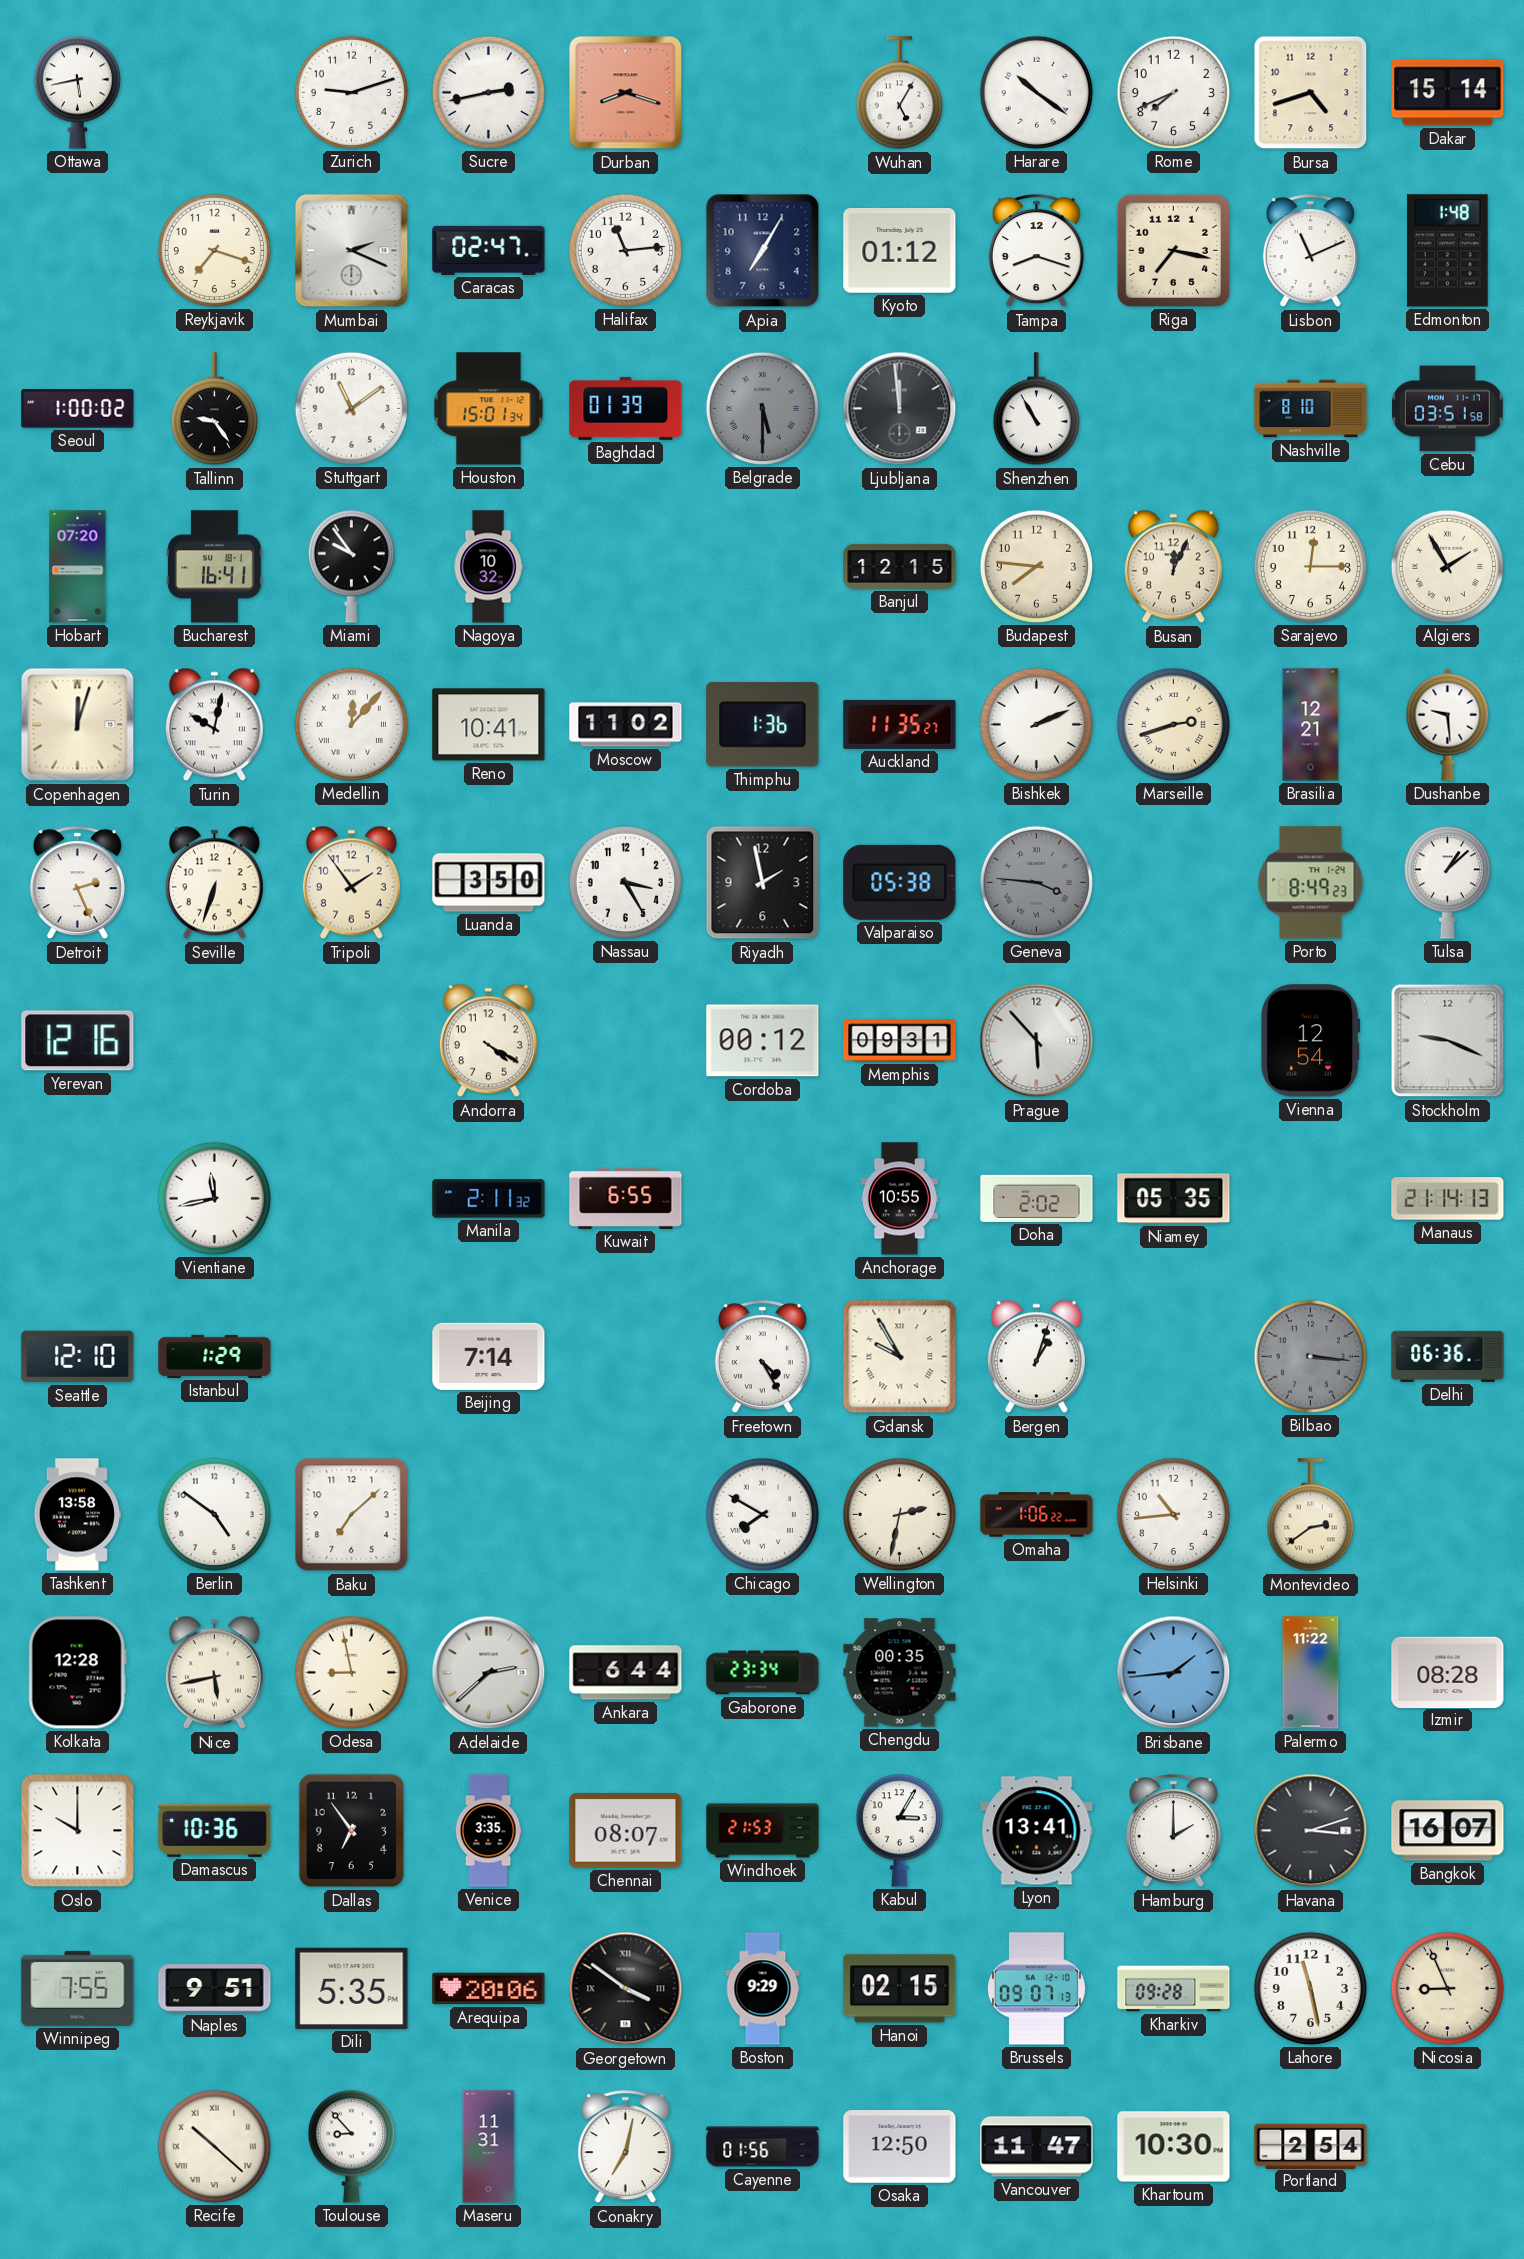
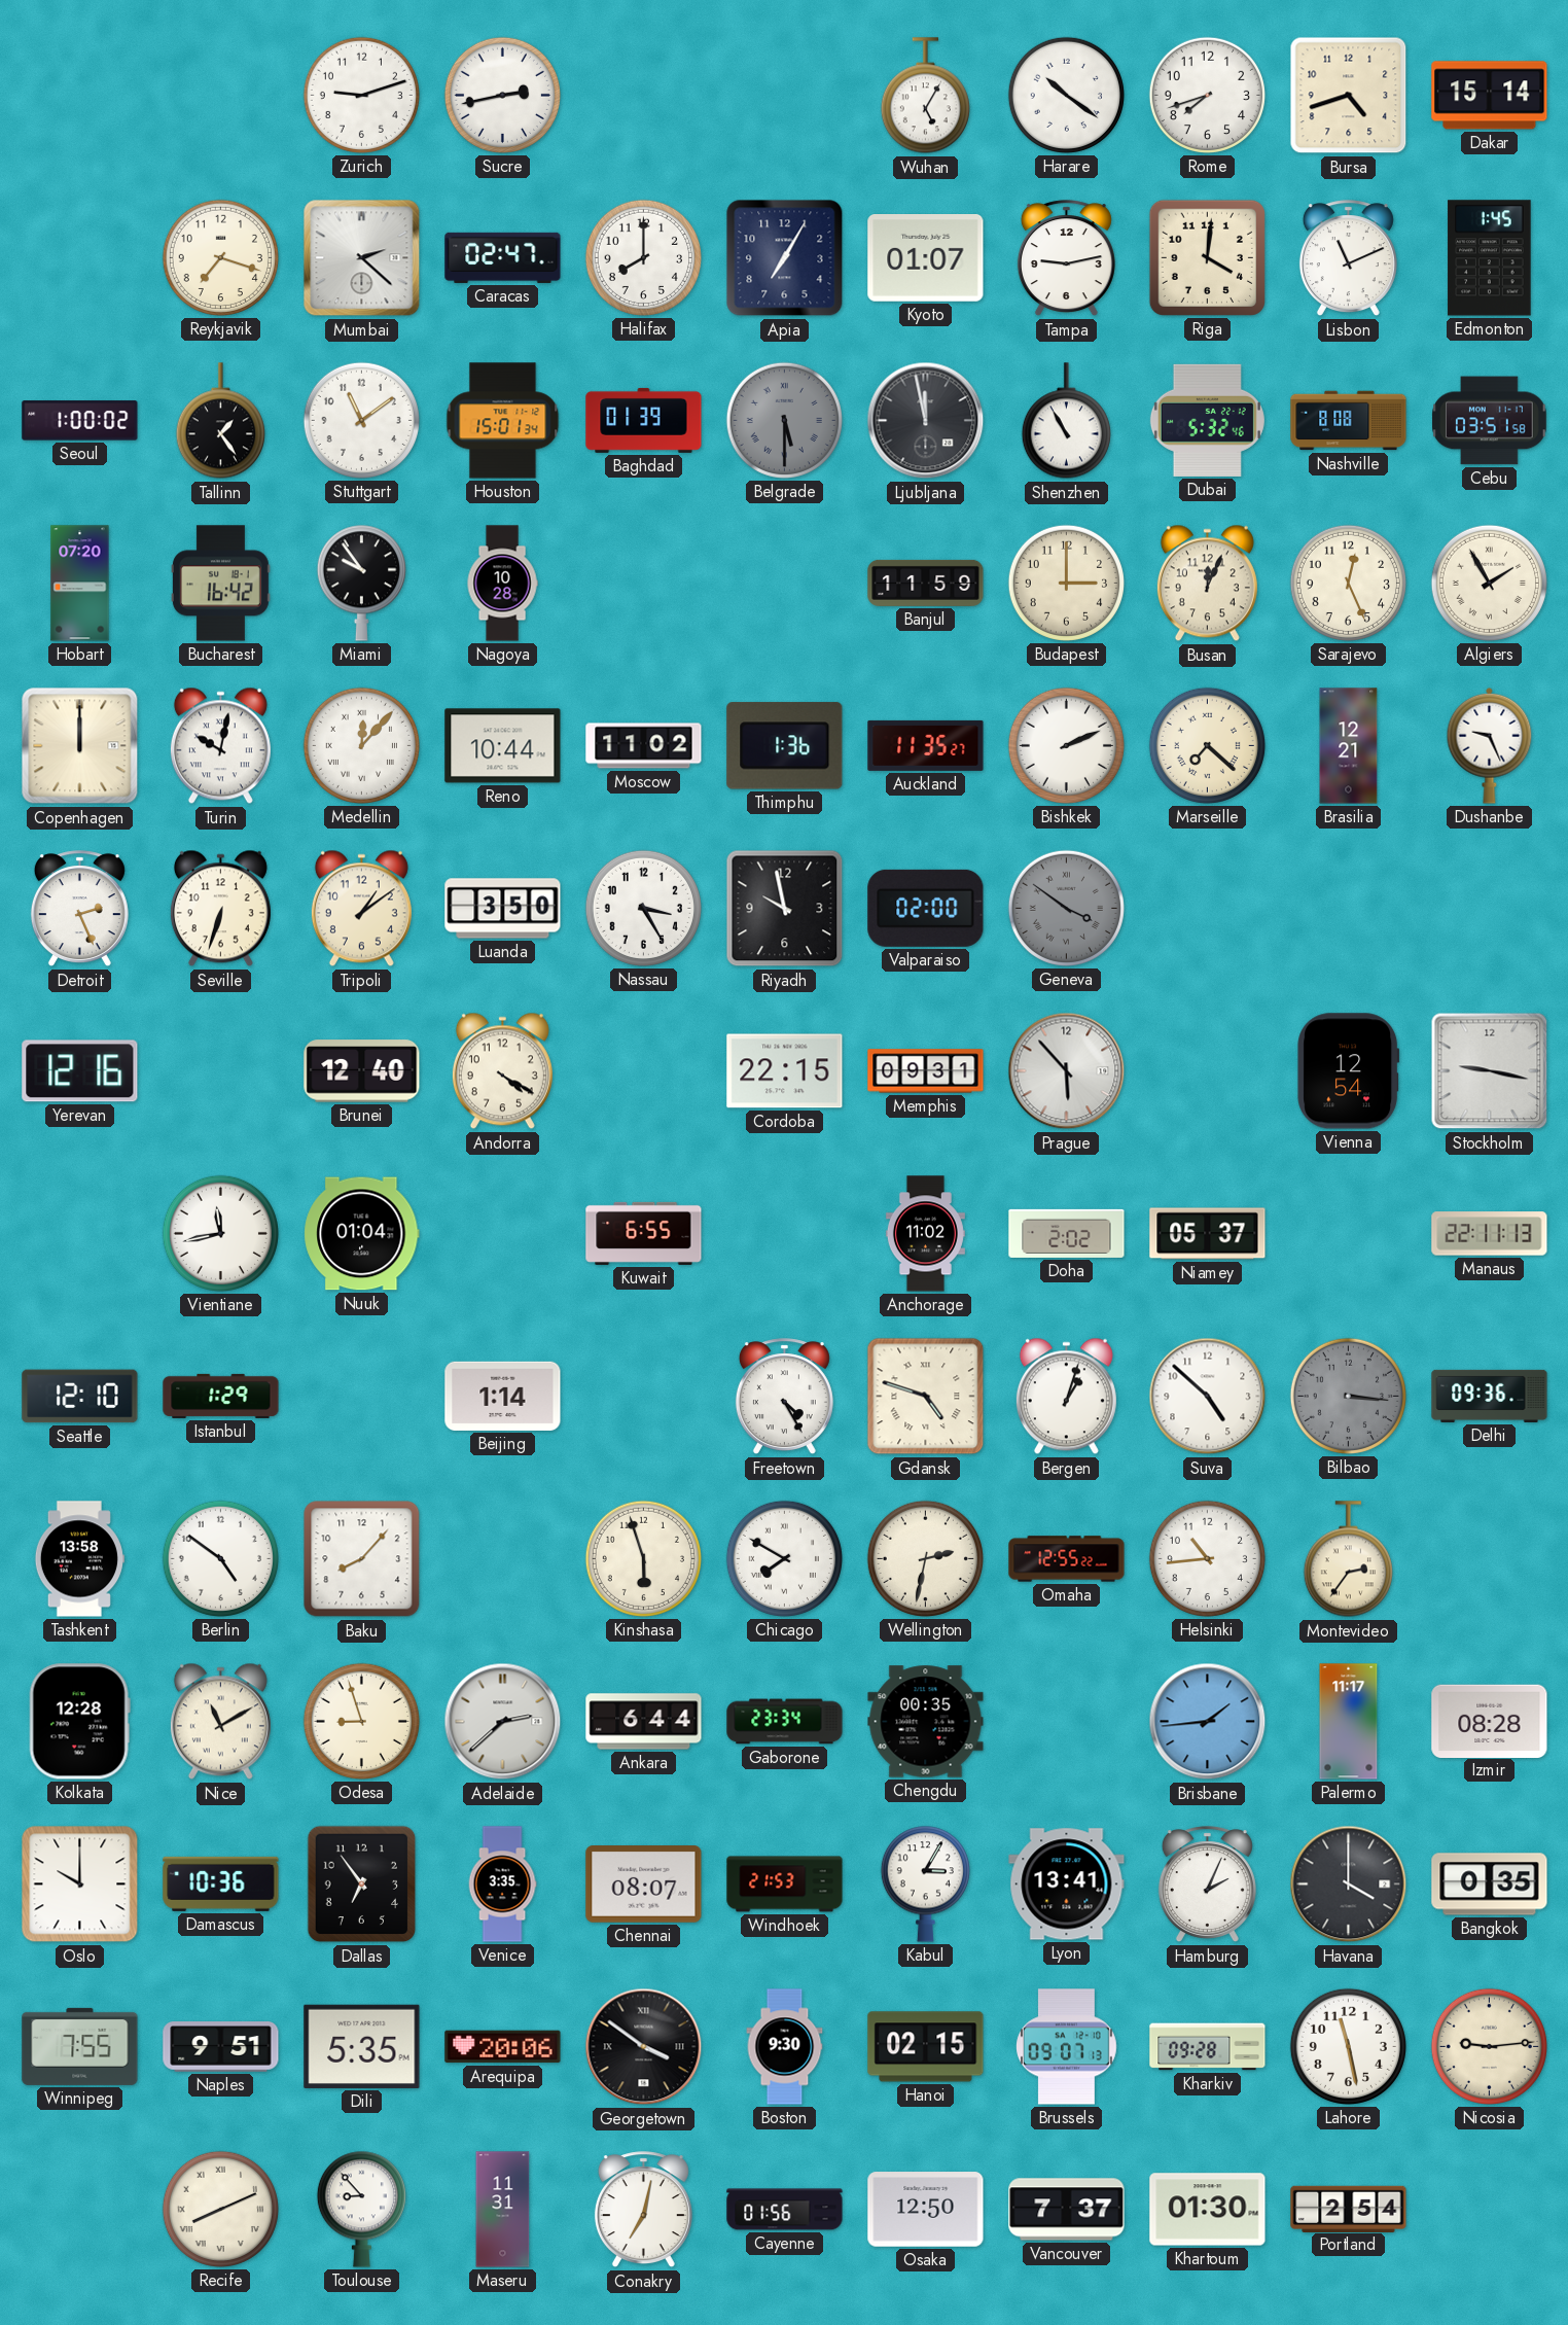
Ottawa: 5:43 -> none (77, 92)
Durban: 8:18 -> none (626, 93)
Rome: 7:41 -> 7:42 (1207, 95)
Mumbai: 2:19 -> 2:22 (362, 258)
Halifax: 11:14 -> 8:00 (643, 257)
Kyoto: 01:12 -> 01:07 (926, 258)
Tampa: 8:18 -> 9:13 (1066, 258)
Riga: 7:17 -> 4:01 (1207, 257)
Edmonton: 1:48 -> 1:45 (1490, 258)
Tallinn: 9:24 -> 1:24 (220, 421)
Ljubljana: 11:59 -> 11:58 (926, 421)
Dubai: none -> 5:32 (1207, 420)
Nashville: 8:10 -> 8:08 (1349, 421)
Bucharest: 16:41 -> 16:42 (221, 584)
Nagoya: 10:32 -> 10:28 (502, 584)
Banjul: 12:15 -> 11:59 (926, 583)
Budapest: 7:46 -> 3:00 (1066, 583)
Sarajevo: 12:15 -> 12:26 (1348, 583)
Copenhagen: 12:03 -> 12:00 (80, 746)
Reno: 10:41 -> 10:44 (503, 746)
Marseille: 2:42 -> 7:22 (1207, 745)
Dushanbe: 9:29 -> 9:26 (1490, 745)
Tripoli: 1:54 -> 1:09 (361, 909)
Riyadh: 1:58 -> 9:58 (785, 909)
Valparaiso: 05:38 -> 02:00 (926, 908)
Geneva: 3:46 -> 3:51 (1066, 908)
Porto: 8:49 -> none (1311, 883)
Tulsa: 1:08 -> none (1447, 882)
Brunei: none -> 12:40 (362, 1071)
Cordoba: 00:12 -> 22:15 (785, 1071)
Stockholm: 9:19 -> 9:17 (1490, 1071)
Nuuk: none -> 01:04 (362, 1234)
Manila: 2:11 -> none (489, 1199)
Anchorage: 10:55 -> 11:02 (925, 1234)
Niamey: 05:35 -> 05:37 (1208, 1234)
Manaus: 21:14 -> 22:11 (1490, 1234)
Beijing: 7:14 -> 1:14 (503, 1396)
Gdansk: 9:55 -> 4:48 (926, 1397)
Suva: none -> 4:52 (1208, 1397)
Delhi: 06:36 -> 09:36 (1490, 1396)
Baku: 7:08 -> 8:07 (362, 1559)
Kinshasa: none -> 5:57 (643, 1558)
Omaha: 1:06 -> 12:55 (1067, 1559)
Montevideo: 2:39 -> 2:36 (1348, 1559)
Nice: 5:43 -> 11:10 (220, 1722)
Odesa: 8:58 -> 8:57 (361, 1721)
Palermo: 11:22 -> 11:17 (1349, 1722)
Hamburg: 2:00 -> 2:04 (1207, 1884)
Havana: 3:12 -> 4:00 (1349, 1884)
Bangkok: 16:07 -> 0:35 (1490, 1884)
Boston: 9:29 -> 9:30 (785, 2047)
Nicosia: 8:56 -> 9:14 (1489, 2046)
Recife: 10:22 -> 8:11 (220, 2209)
Vancouver: 11:47 -> 7:37 (1067, 2210)
Khartoum: 10:30 -> 01:30 (1208, 2210)
